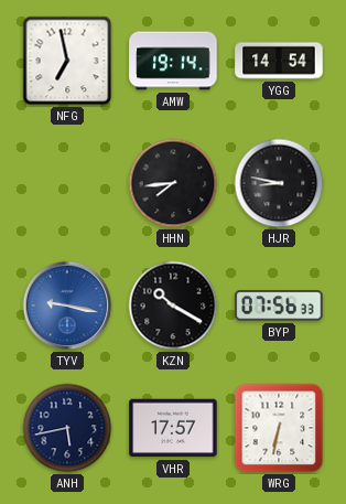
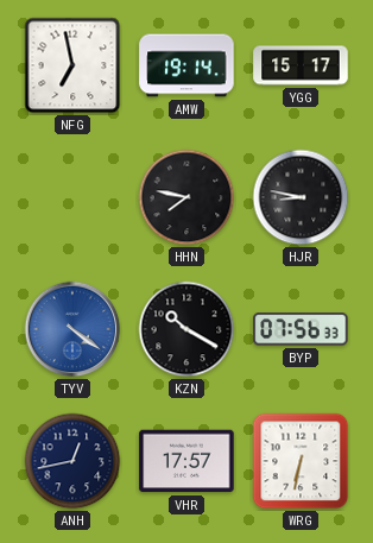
YGG: 14:54 -> 15:17 (301, 65)
HHN: 7:44 -> 7:47 (186, 197)
TYV: 9:17 -> 4:21 (72, 329)
ANH: 5:43 -> 12:43 (72, 461)
